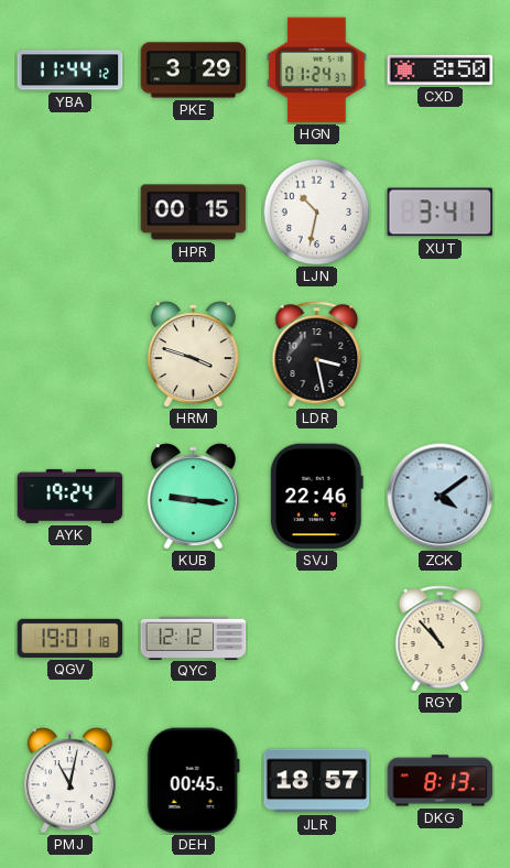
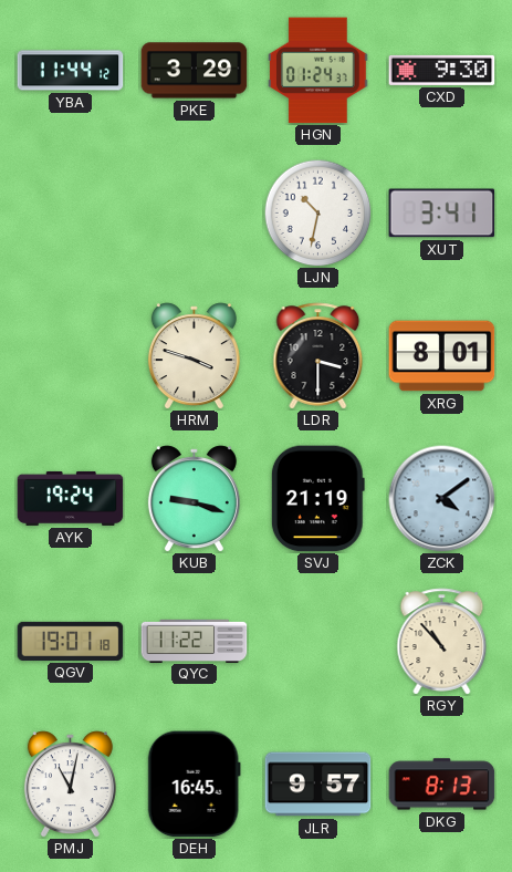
CXD: 8:50 -> 9:30 (442, 70)
HPR: 00:15 -> none (194, 213)
LDR: 3:28 -> 3:30 (318, 356)
XRG: none -> 8:01 (442, 356)
KUB: 9:16 -> 9:18 (194, 499)
SVJ: 22:46 -> 21:19 (317, 499)
QYC: 12:12 -> 11:22 (195, 641)
DEH: 00:45 -> 16:45 (194, 785)
JLR: 18:57 -> 9:57 (318, 785)
